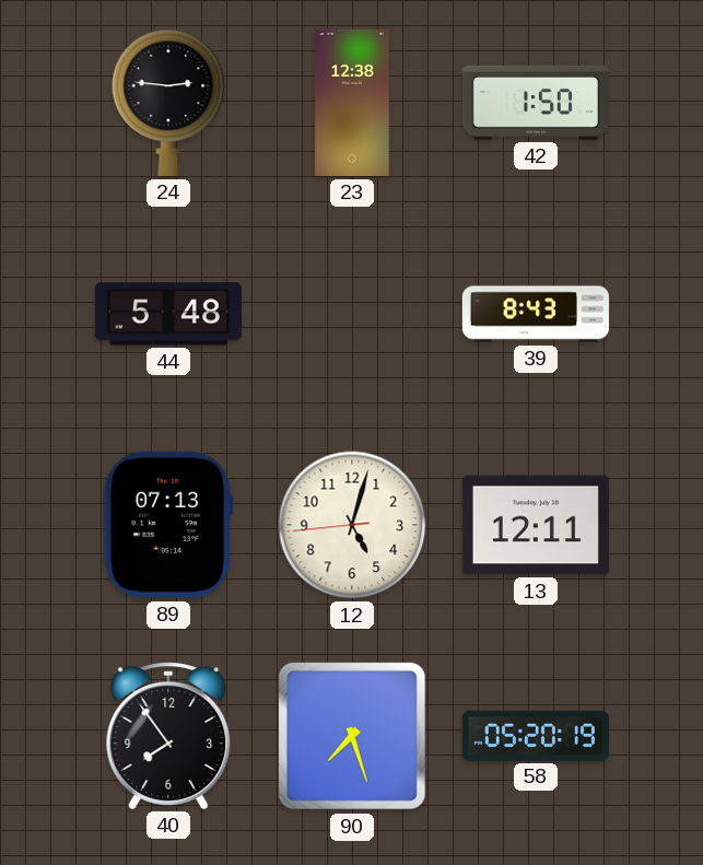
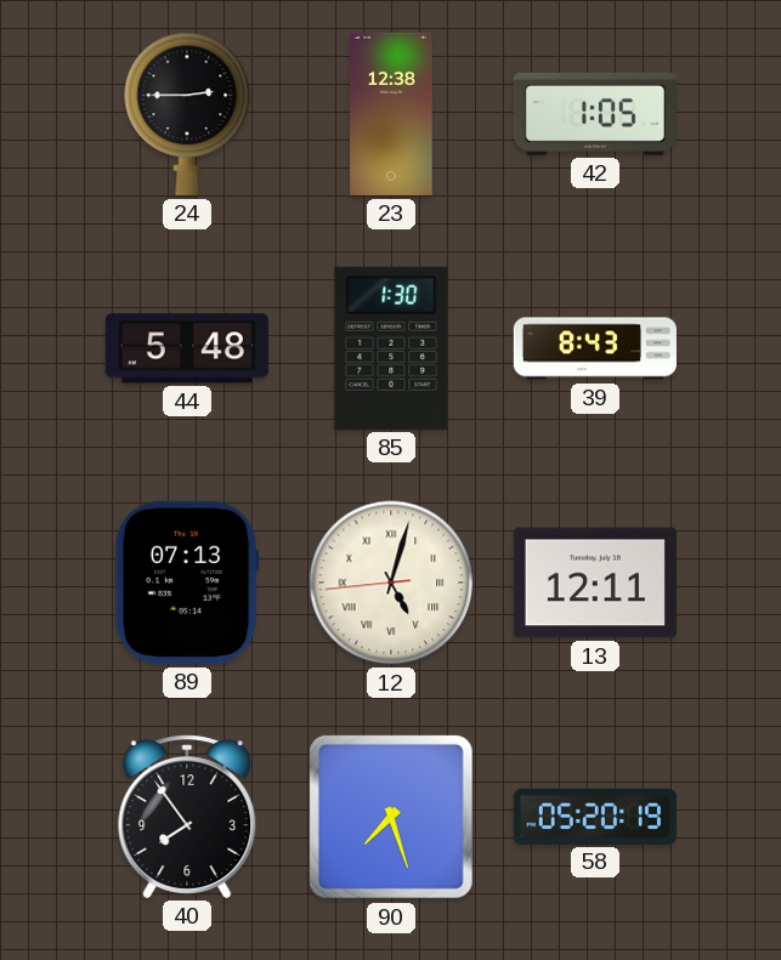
24: 2:46 -> 2:45 (187, 114)
42: 1:50 -> 1:05 (595, 114)
85: none -> 1:30 (391, 348)
12 numerals: Arabic -> Roman (391, 583)
